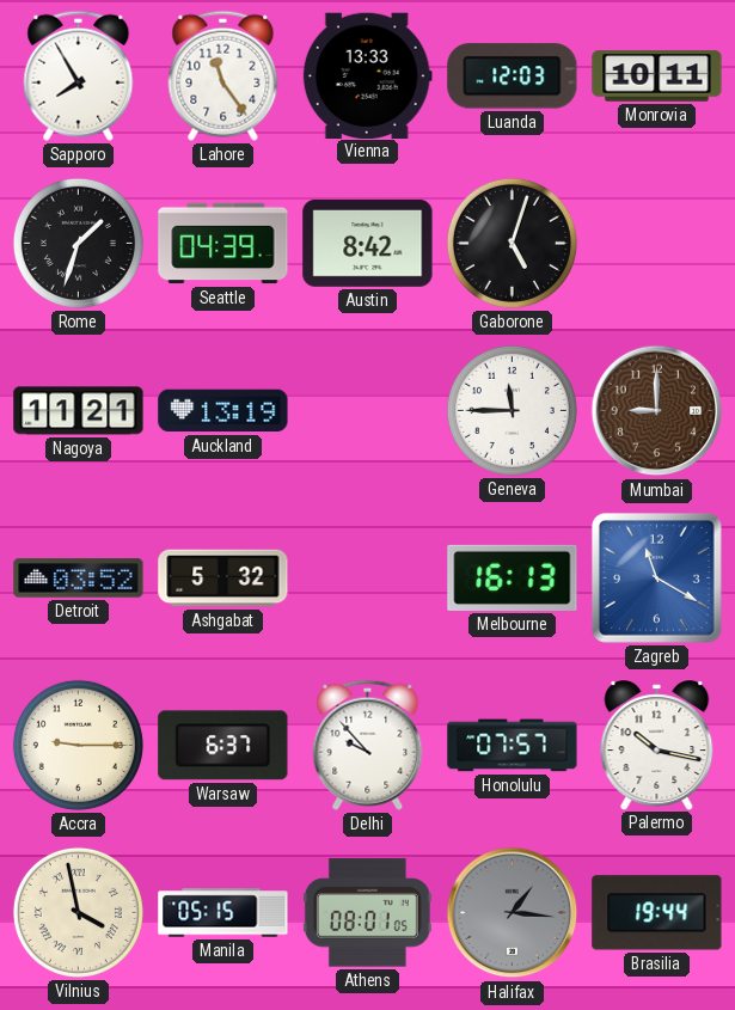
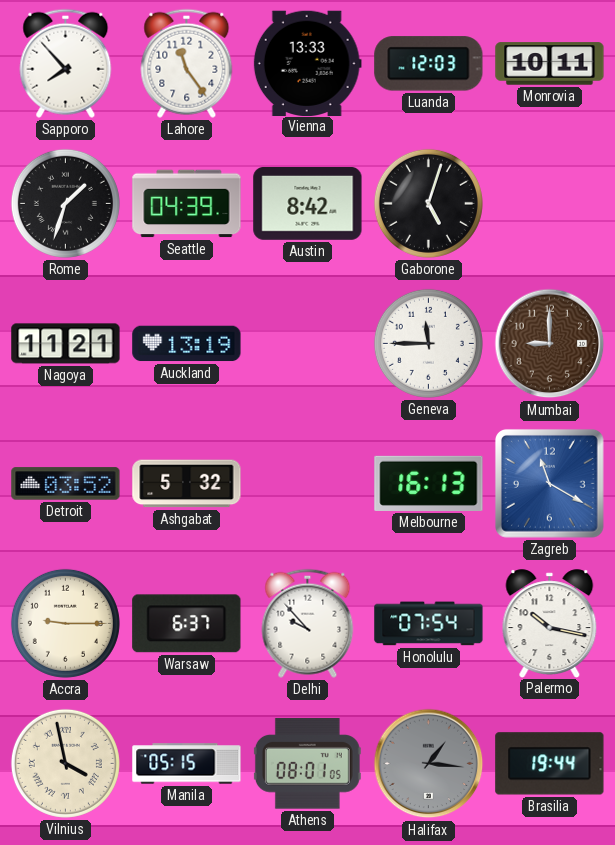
Sapporo: 7:55 -> 7:53 (66, 63)
Honolulu: 07:57 -> 07:54 (429, 624)
